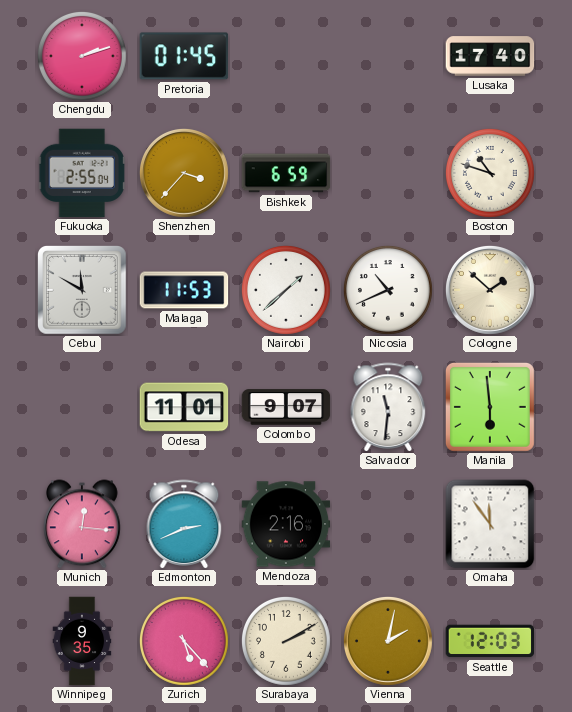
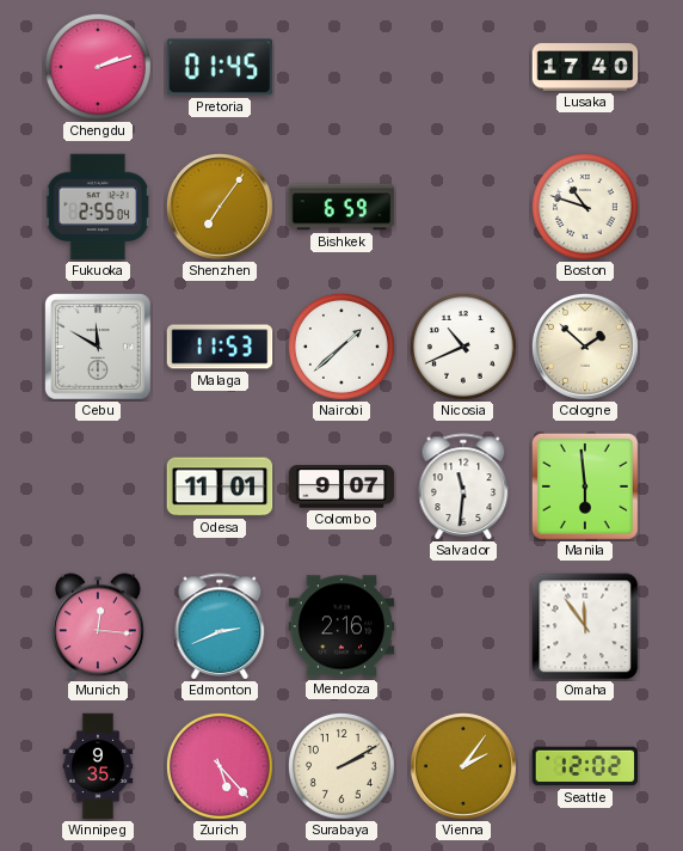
Shenzhen: 3:37 -> 7:06 (221, 208)
Vienna: 2:02 -> 2:06 (464, 767)
Seattle: 12:03 -> 12:02 (585, 766)
